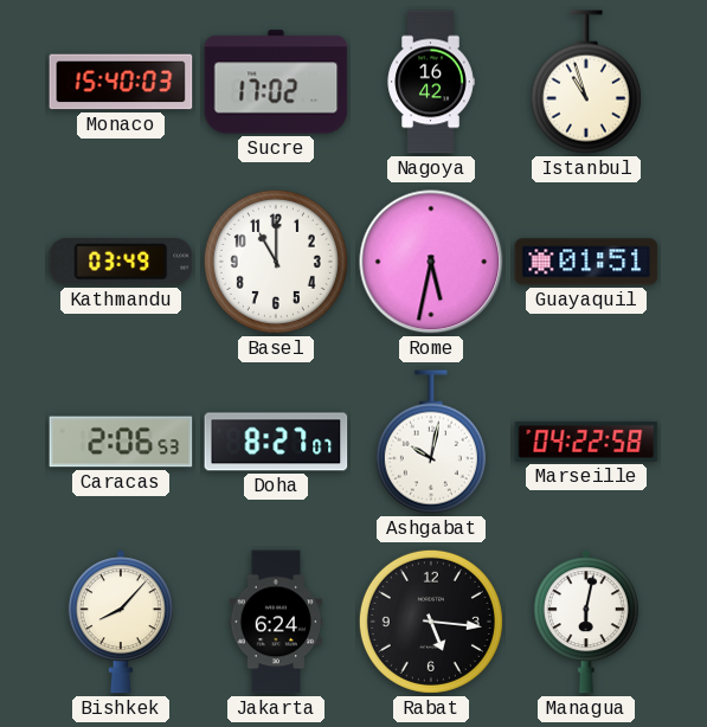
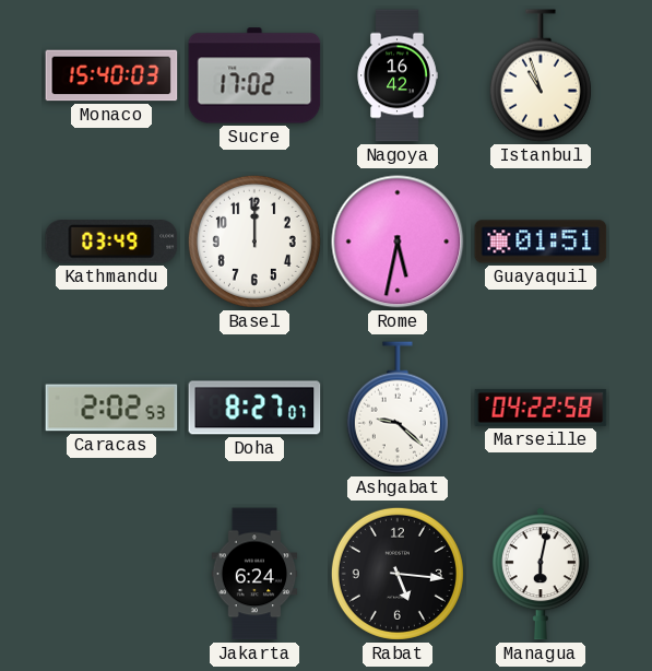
Basel: 11:00 -> 12:00 (254, 242)
Caracas: 2:06 -> 2:02 (111, 408)
Ashgabat: 10:02 -> 9:22 (398, 408)
Bishkek: 8:07 -> none (121, 622)
